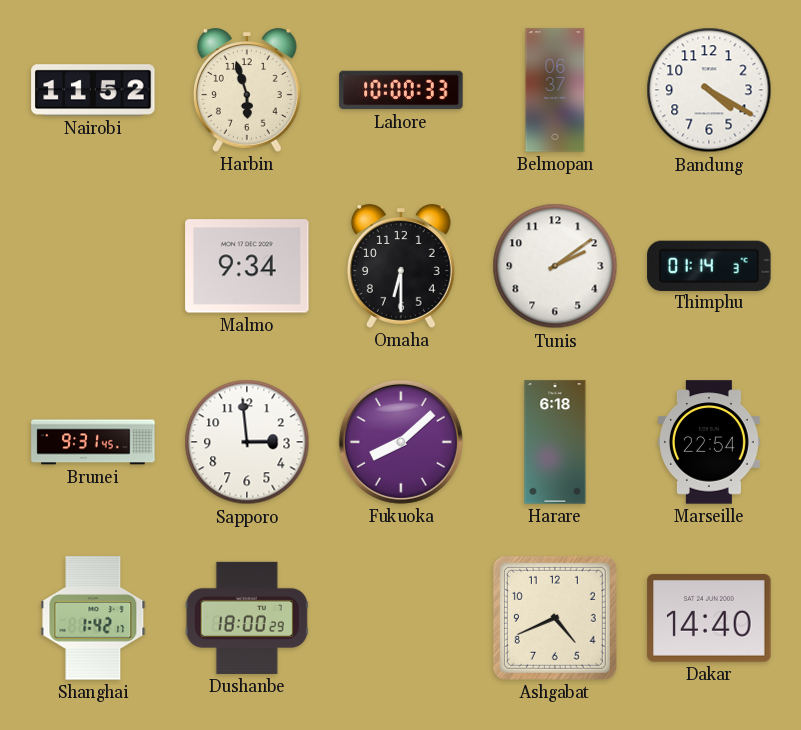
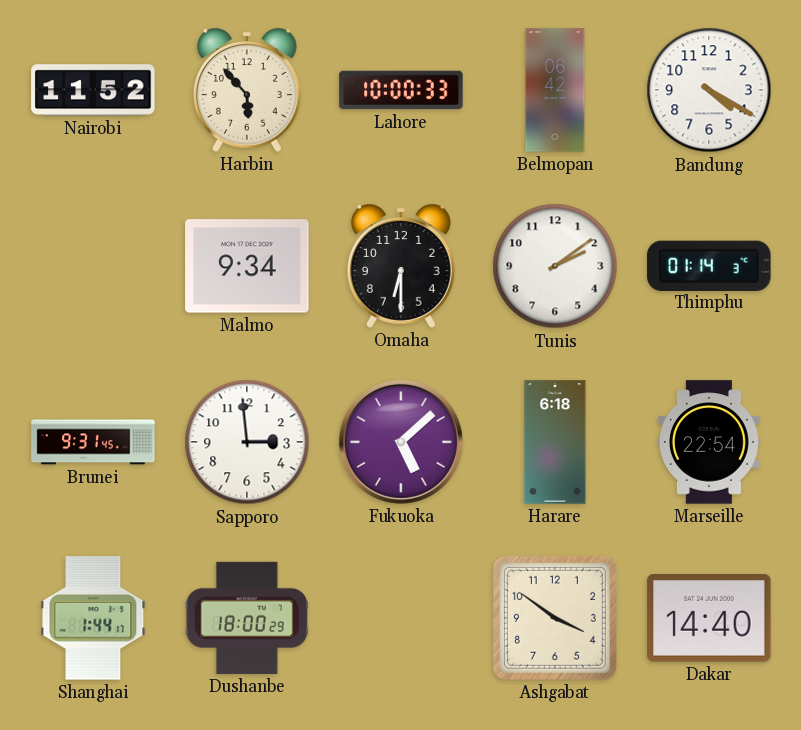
Harbin: 5:57 -> 5:53 (247, 90)
Belmopan: 06:37 -> 06:42 (555, 90)
Fukuoka: 8:08 -> 5:08 (401, 442)
Shanghai: 1:42 -> 1:44 (93, 618)
Ashgabat: 4:41 -> 3:51 (555, 618)
